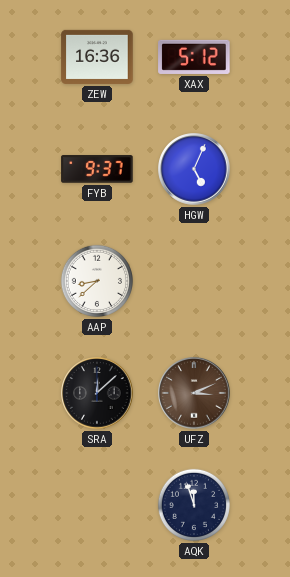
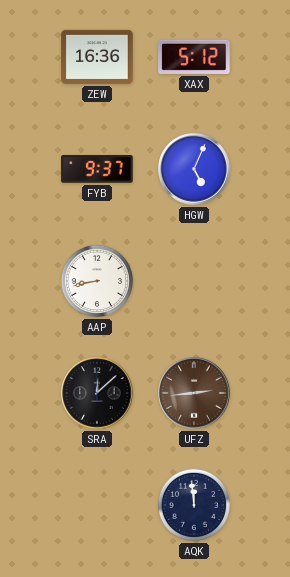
AAP: 8:38 -> 8:43 (97, 281)
UFZ: 3:11 -> 2:44 (194, 393)
AQK: 11:57 -> 11:59 (194, 505)
